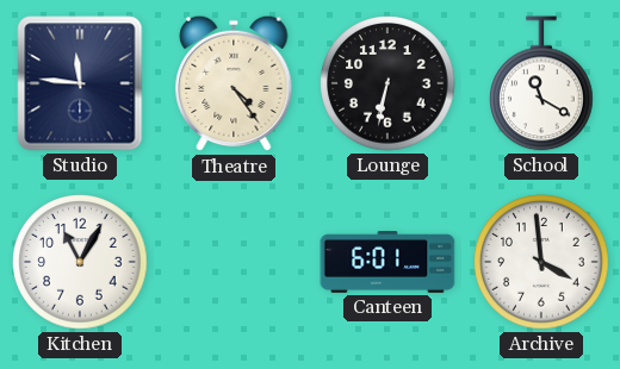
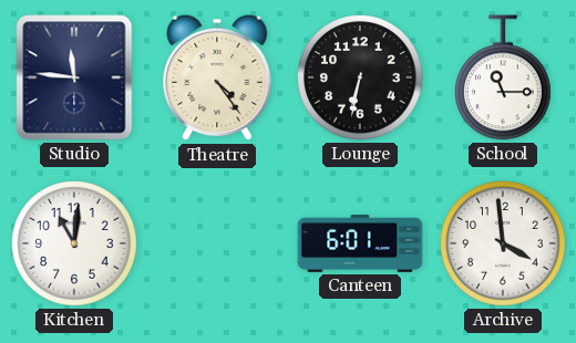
School: 11:20 -> 11:15 (503, 77)
Kitchen: 11:05 -> 11:01 (74, 243)
